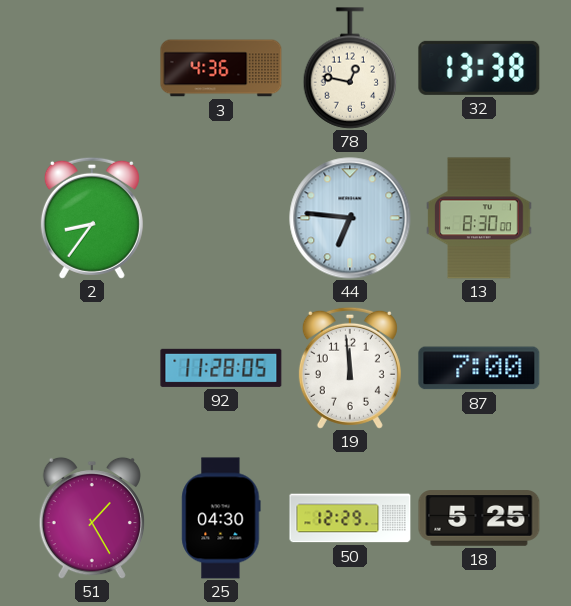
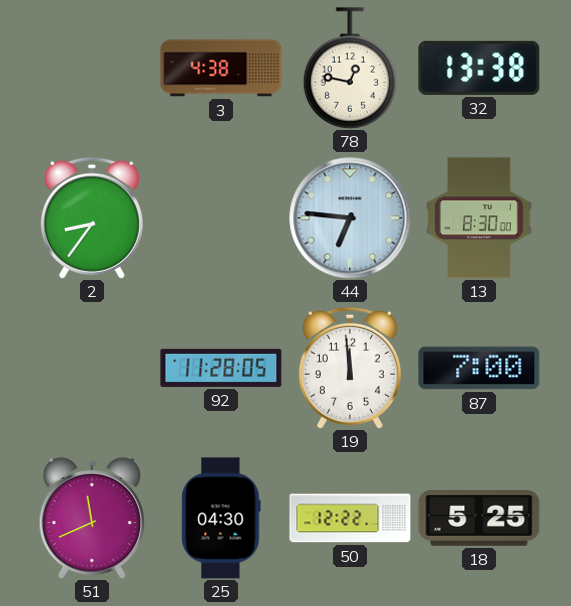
3: 4:36 -> 4:38 (221, 68)
51: 1:25 -> 11:41 (92, 518)
50: 12:29 -> 12:22 (350, 518)
